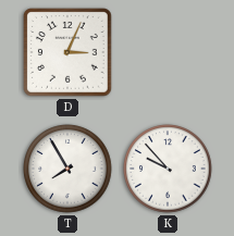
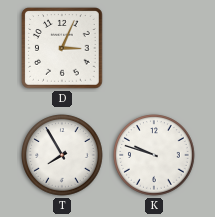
K: 9:53 -> 9:48 (154, 155)
